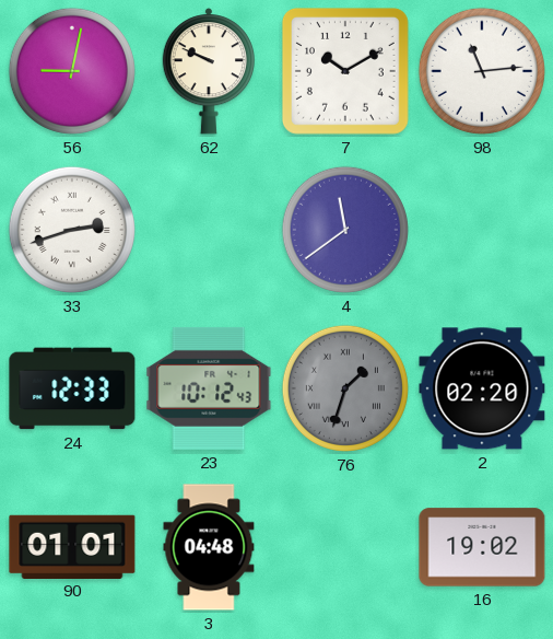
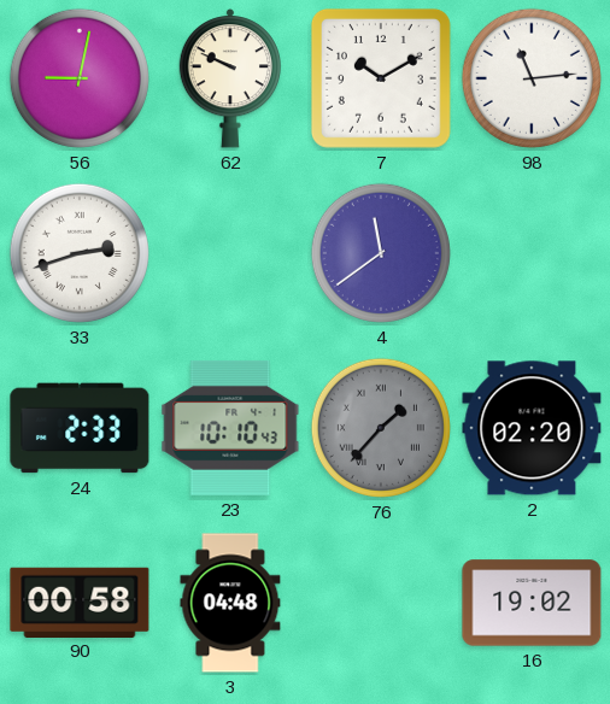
24: 12:33 -> 2:33 (80, 428)
23: 10:12 -> 10:10 (230, 428)
76: 1:33 -> 1:37 (381, 428)
90: 01:01 -> 00:58 (80, 602)
